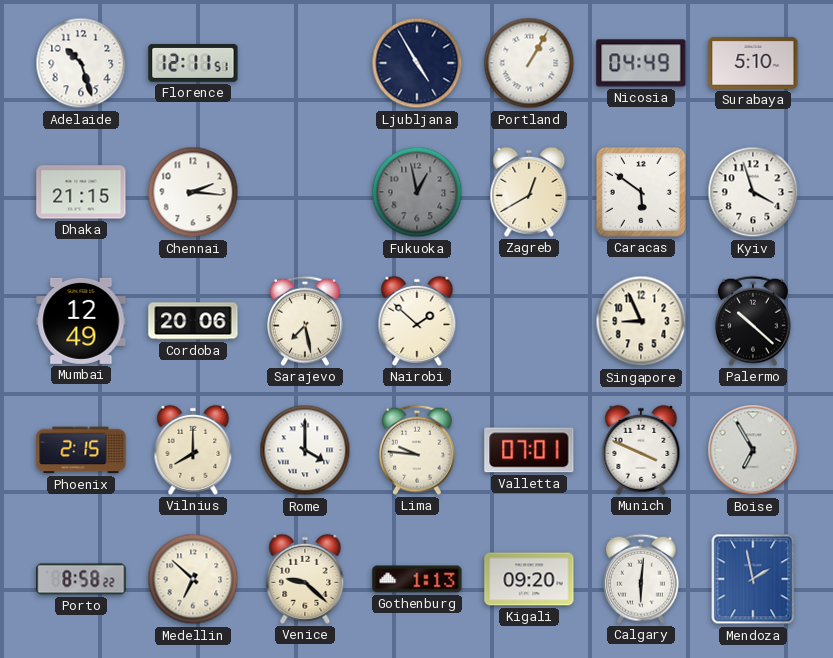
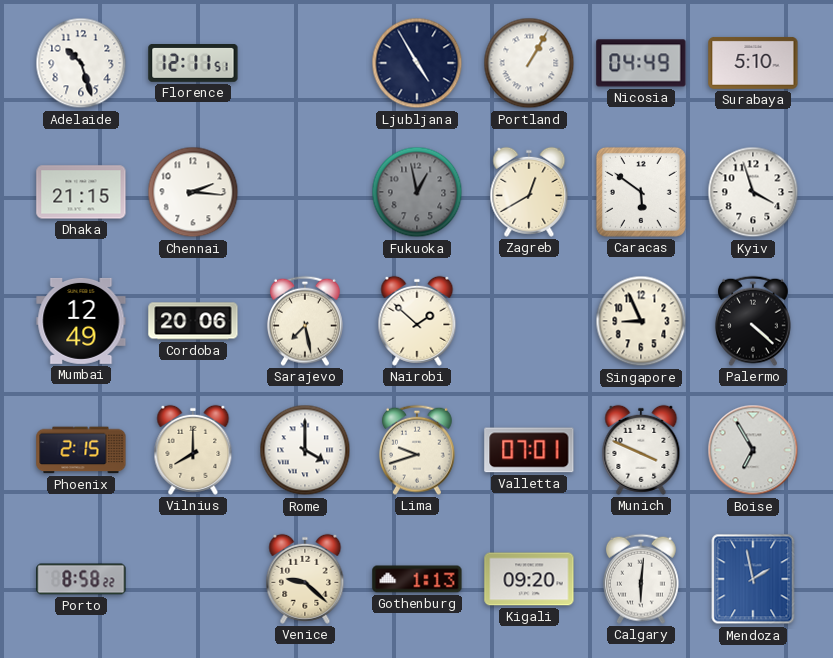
Palermo: 10:22 -> 4:22 (753, 321)
Lima: 9:46 -> 9:42 (417, 450)
Medellin: 6:52 -> none (193, 579)
